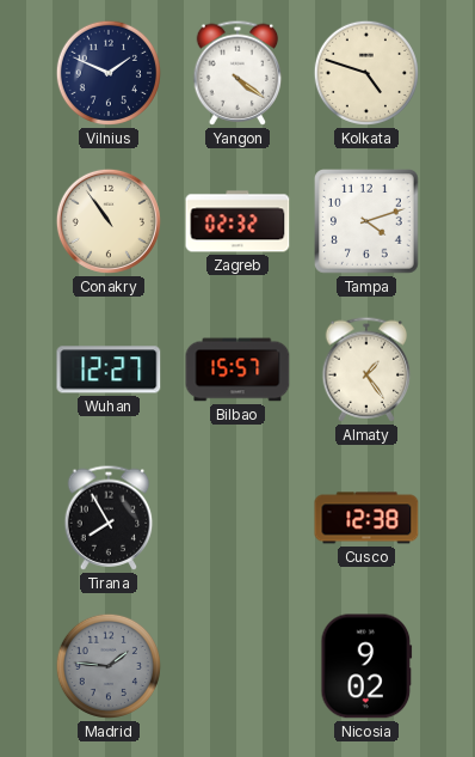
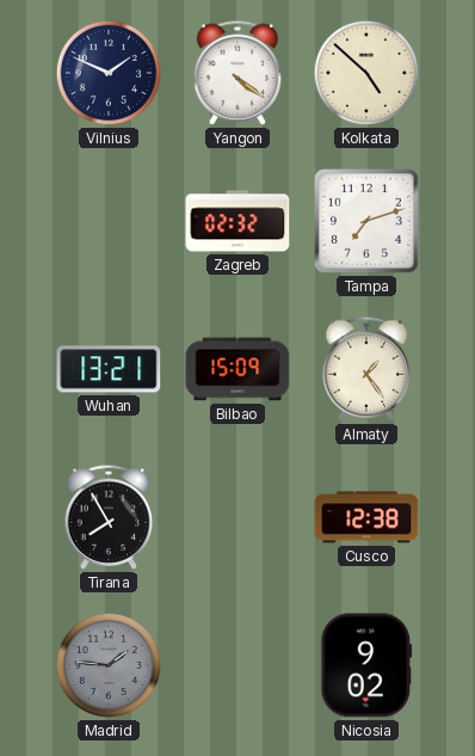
Kolkata: 4:48 -> 4:52 (366, 73)
Conakry: 10:54 -> none (109, 221)
Tampa: 4:12 -> 7:12 (366, 221)
Wuhan: 12:27 -> 13:21 (109, 369)
Bilbao: 15:57 -> 15:09 (237, 369)
